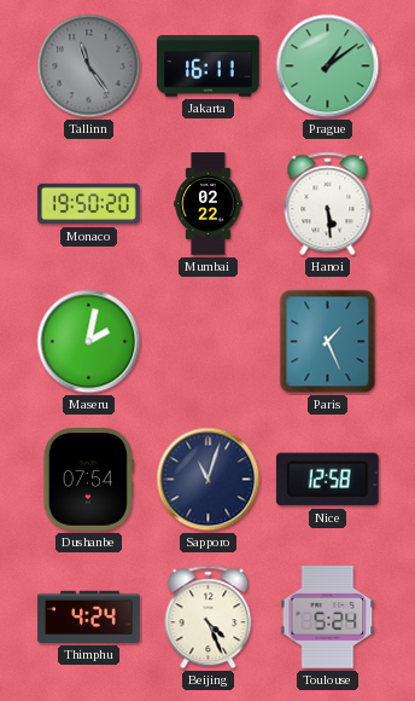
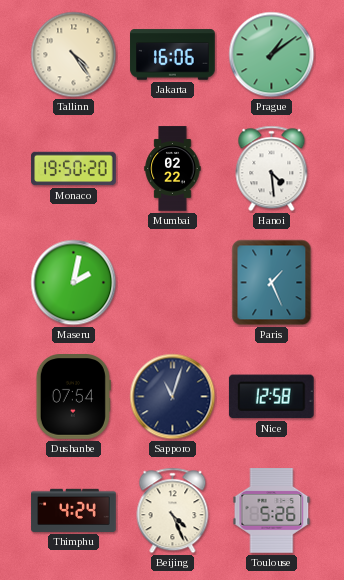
Tallinn: 11:24 -> 4:24 (74, 55)
Tallinn dial: grey -> cream (74, 55)
Jakarta: 16:11 -> 16:06 (173, 55)
Hanoi: 5:29 -> 4:29 (272, 169)
Toulouse: 5:24 -> 5:26 (272, 511)
